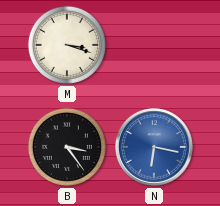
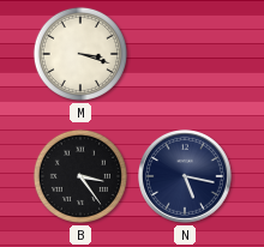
N: 6:17 -> 5:17 (186, 177)
N dial: blue -> navy (186, 177)
